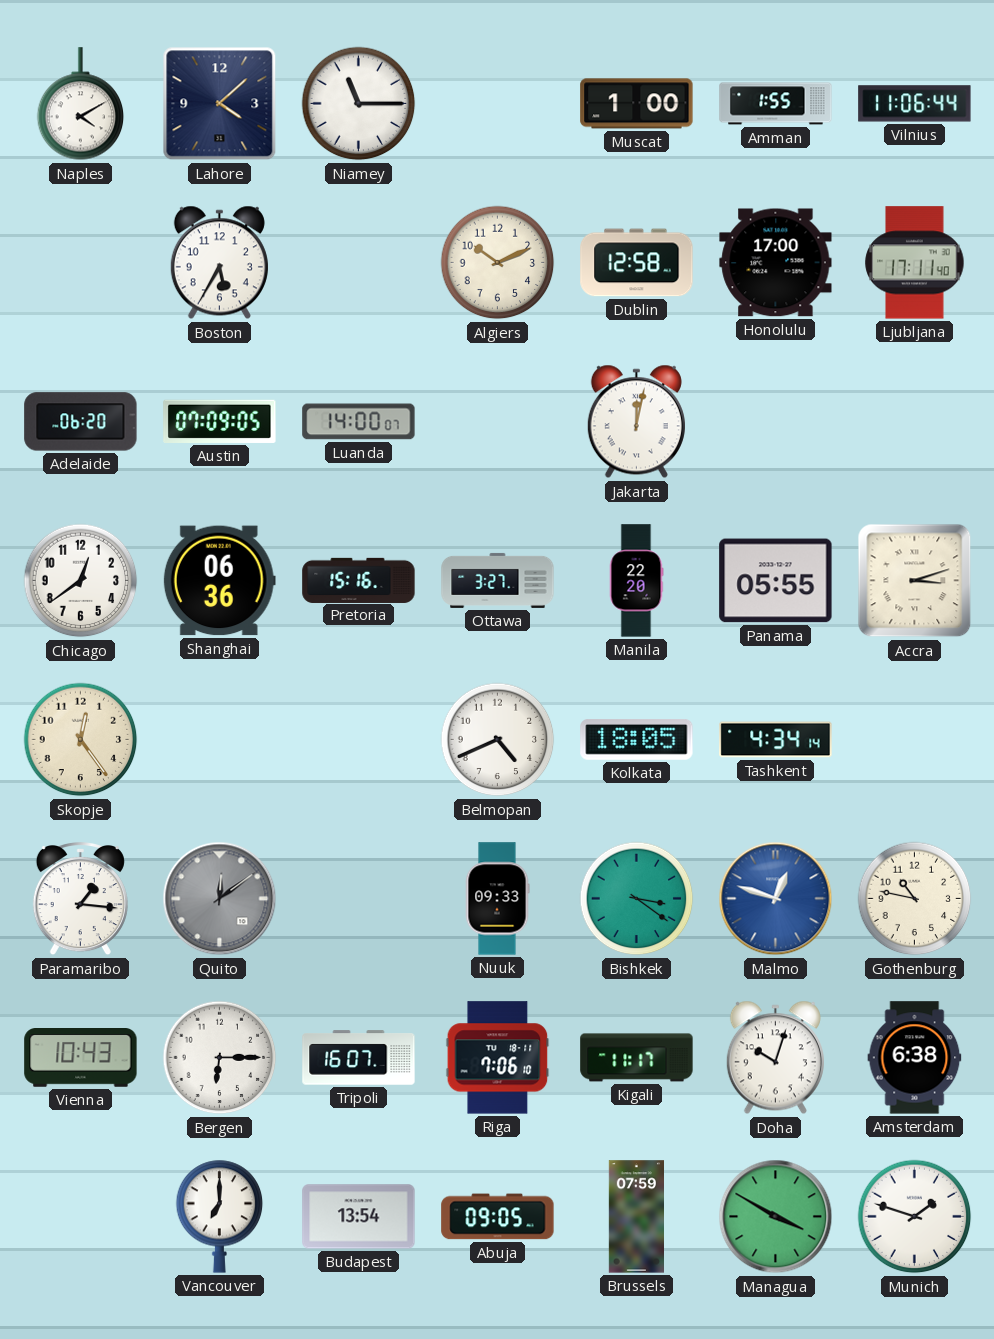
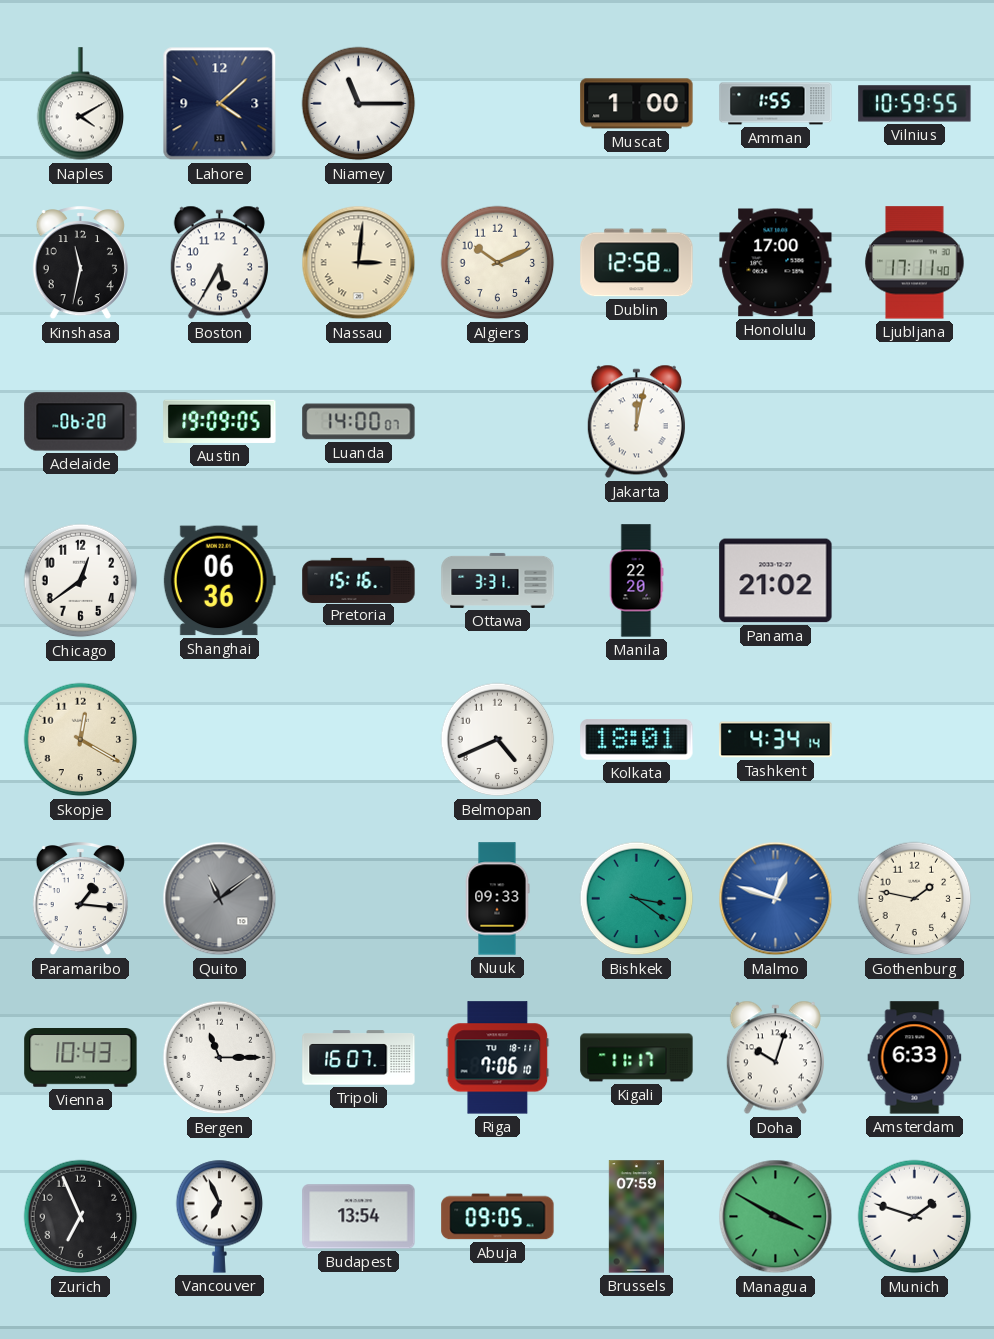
Vilnius: 11:06 -> 10:59 (915, 104)
Kinshasa: none -> 11:32 (80, 264)
Nassau: none -> 3:01 (359, 263)
Austin: 07:09 -> 19:09 (220, 421)
Ottawa: 3:27 -> 3:31 (498, 580)
Panama: 05:55 -> 21:02 (776, 581)
Accra: 3:12 -> none (915, 581)
Skopje: 12:24 -> 12:20 (81, 740)
Kolkata: 18:05 -> 18:01 (637, 740)
Quito: 12:09 -> 11:09 (220, 899)
Gothenburg: 10:47 -> 1:47 (915, 899)
Bergen: 6:15 -> 11:15 (220, 1058)
Amsterdam: 6:38 -> 6:33 (915, 1058)
Zurich: none -> 6:56 (81, 1217)
Vancouver: 7:00 -> 6:56 (220, 1216)
